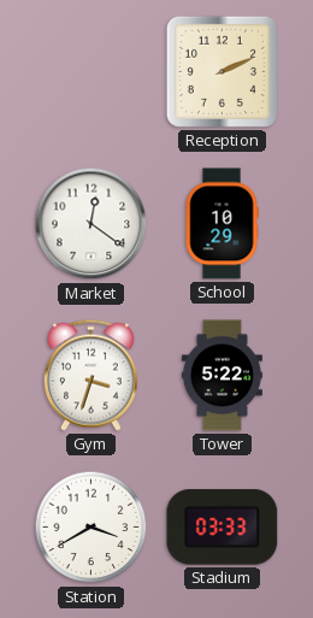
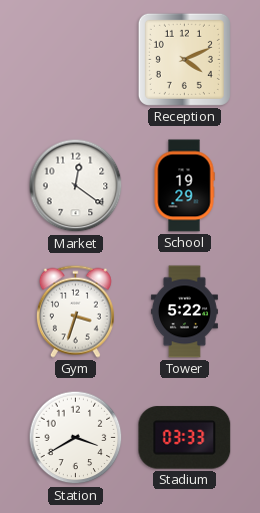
Reception: 2:11 -> 4:11 (184, 59)
School: 10:29 -> 19:29 (184, 186)
